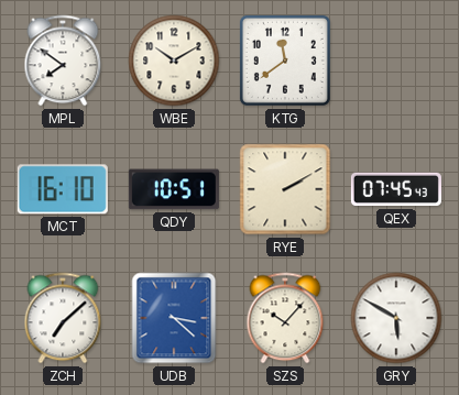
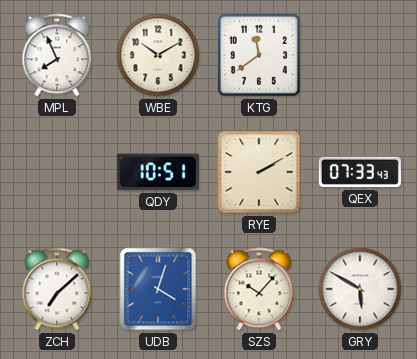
MPL: 7:51 -> 7:56 (57, 55)
MCT: 16:10 -> none (63, 189)
QEX: 07:45 -> 07:33 (360, 172)
UDB: 3:22 -> 4:03 (158, 289)
